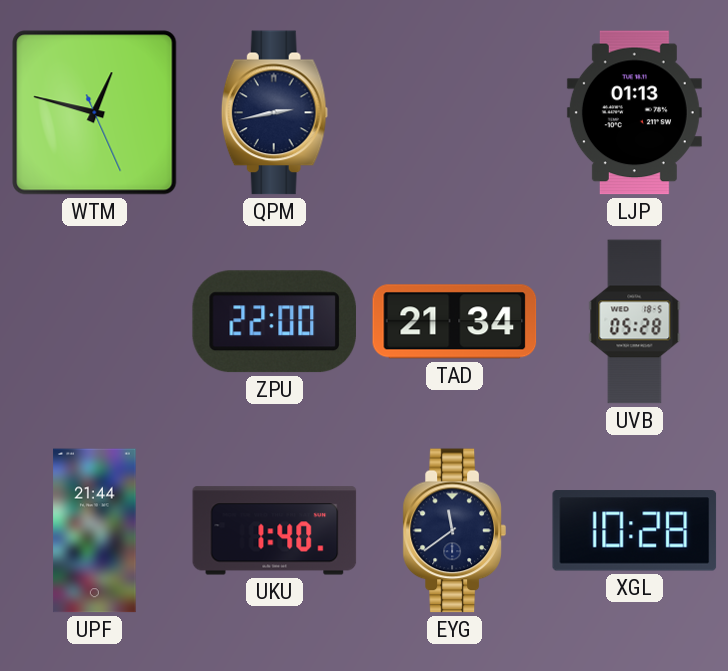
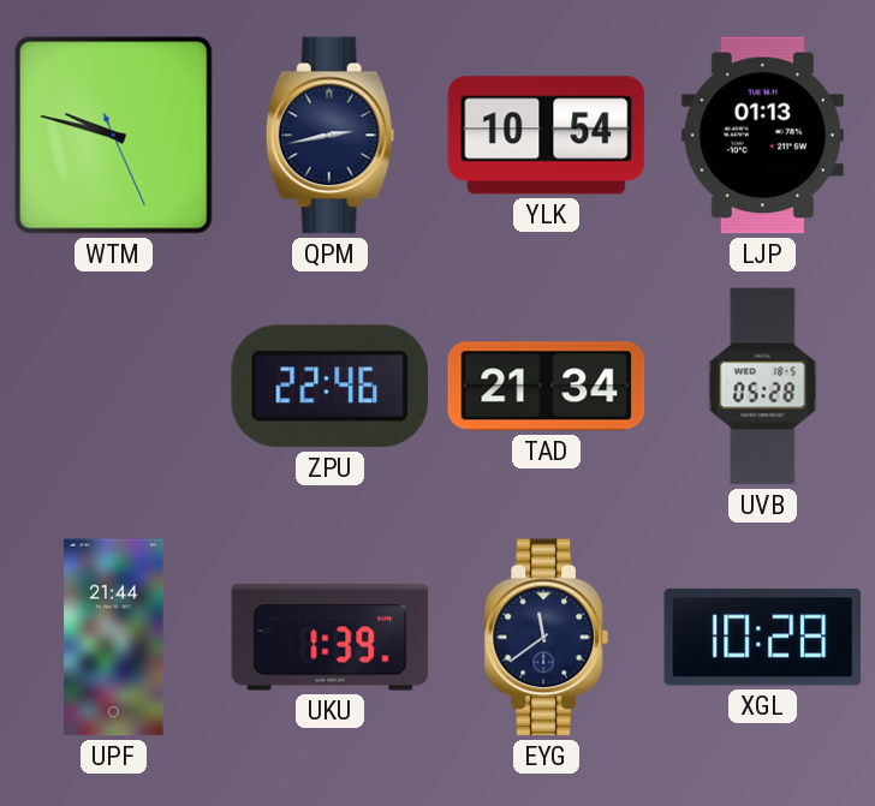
WTM: 12:47 -> 9:47 (114, 136)
YLK: none -> 10:54 (547, 136)
ZPU: 22:00 -> 22:46 (329, 387)
UKU: 1:40 -> 1:39 (331, 638)
